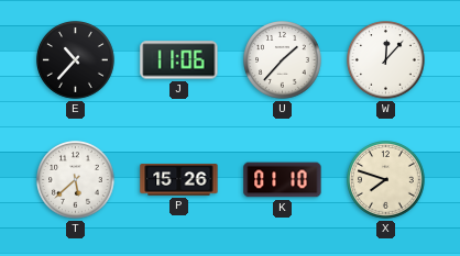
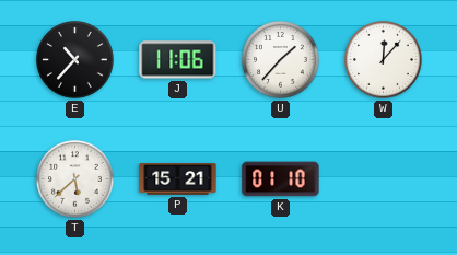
P: 15:26 -> 15:21 (178, 179)
X: 7:48 -> none (386, 180)
